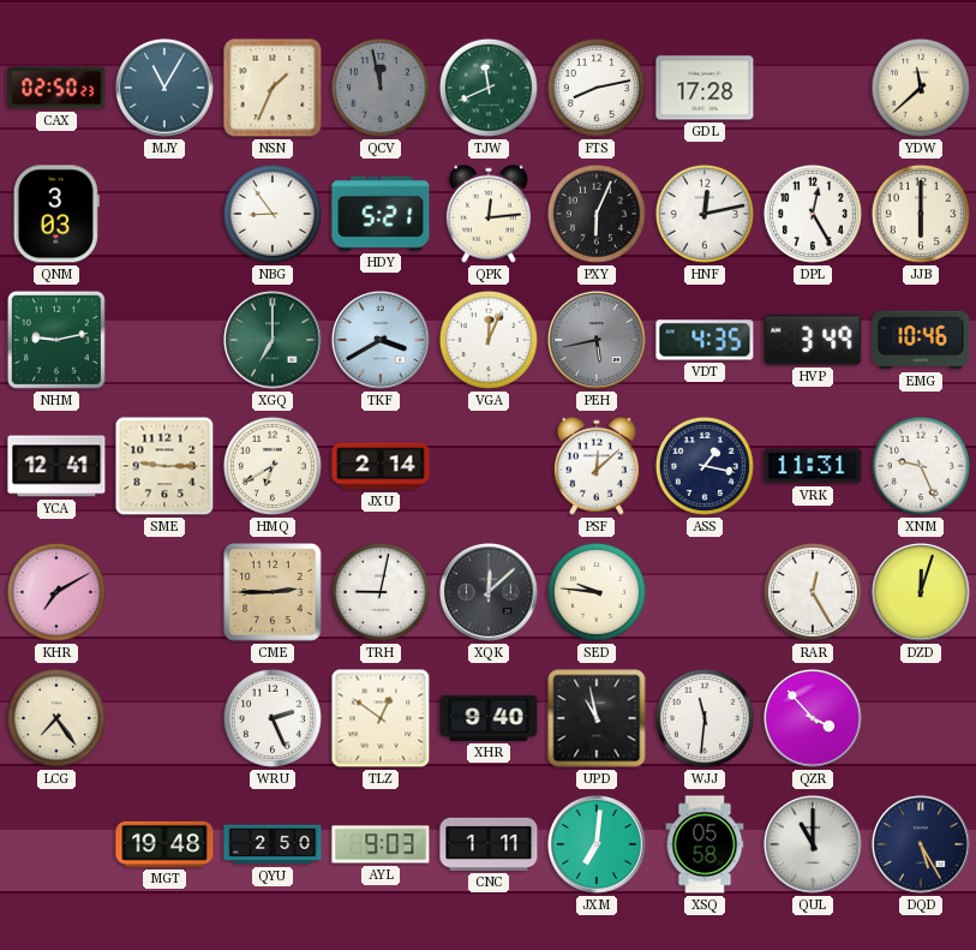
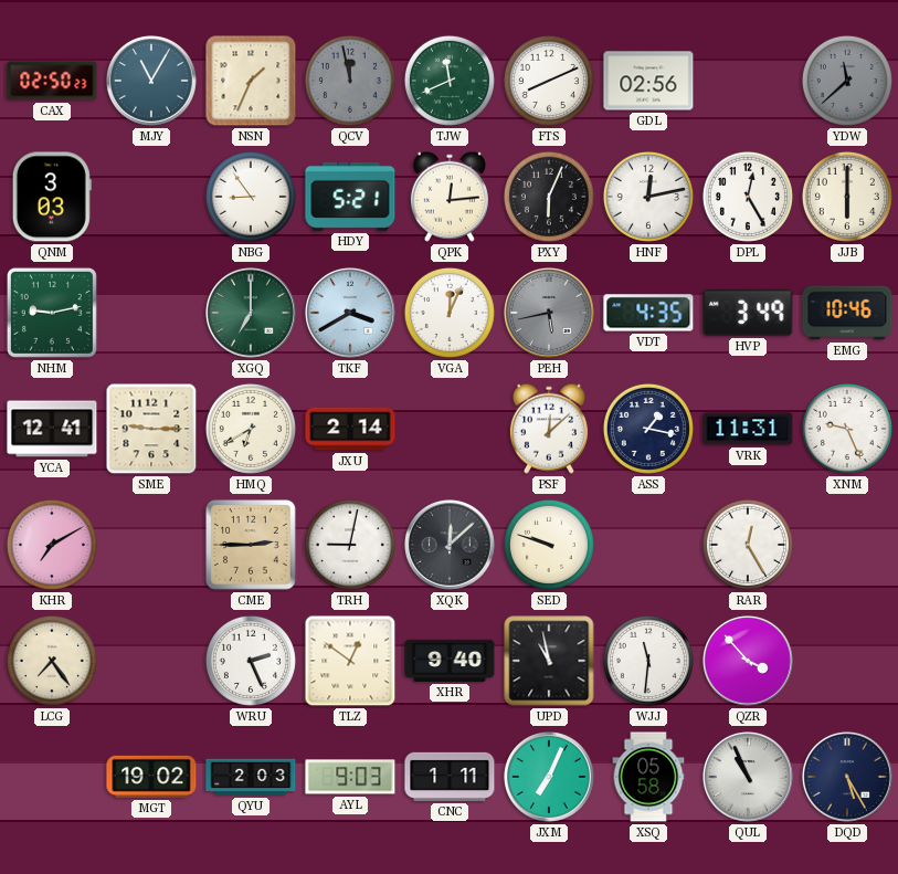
FTS: 8:13 -> 8:11 (549, 81)
GDL: 17:28 -> 02:56 (648, 81)
YDW dial: cream -> grey (847, 81)
SED: 9:46 -> 9:48 (549, 545)
DZD: 12:03 -> none (922, 593)
MGT: 19:48 -> 19:02 (151, 777)
QYU: 2:50 -> 2:03 (251, 777)
JXM: 7:01 -> 7:04 (550, 778)
QUL: 11:00 -> 10:56 (749, 778)
